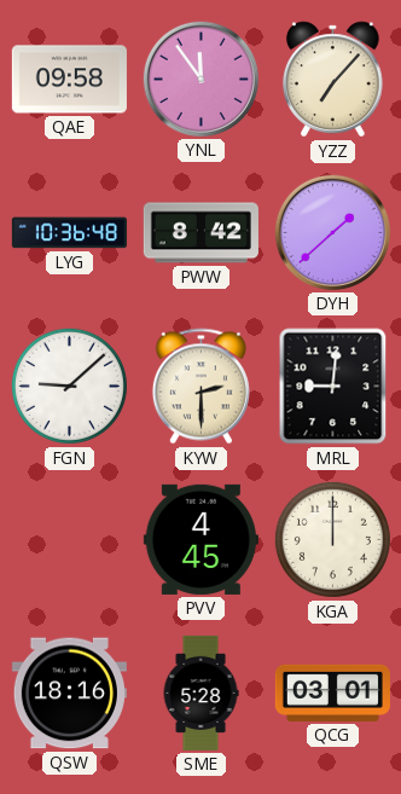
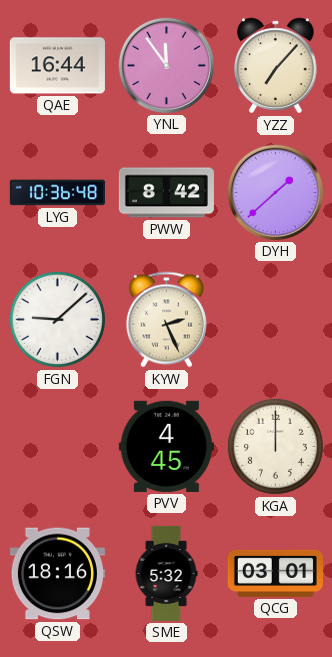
QAE: 09:58 -> 16:44 (57, 66)
KYW: 2:30 -> 2:26 (166, 320)
MRL: 9:01 -> none (333, 387)
SME: 5:28 -> 5:32 (166, 573)
